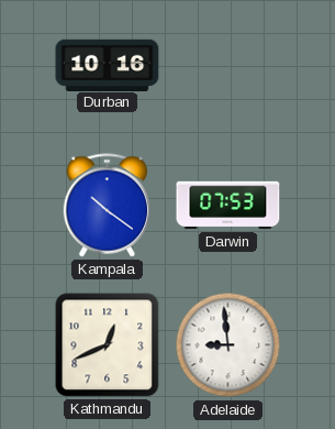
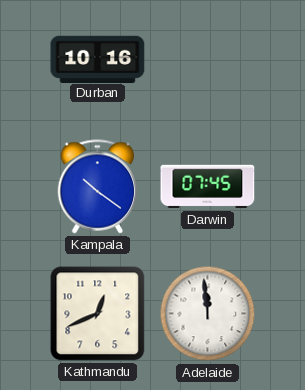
Darwin: 07:53 -> 07:45 (208, 187)
Adelaide: 8:59 -> 11:59 (208, 314)
